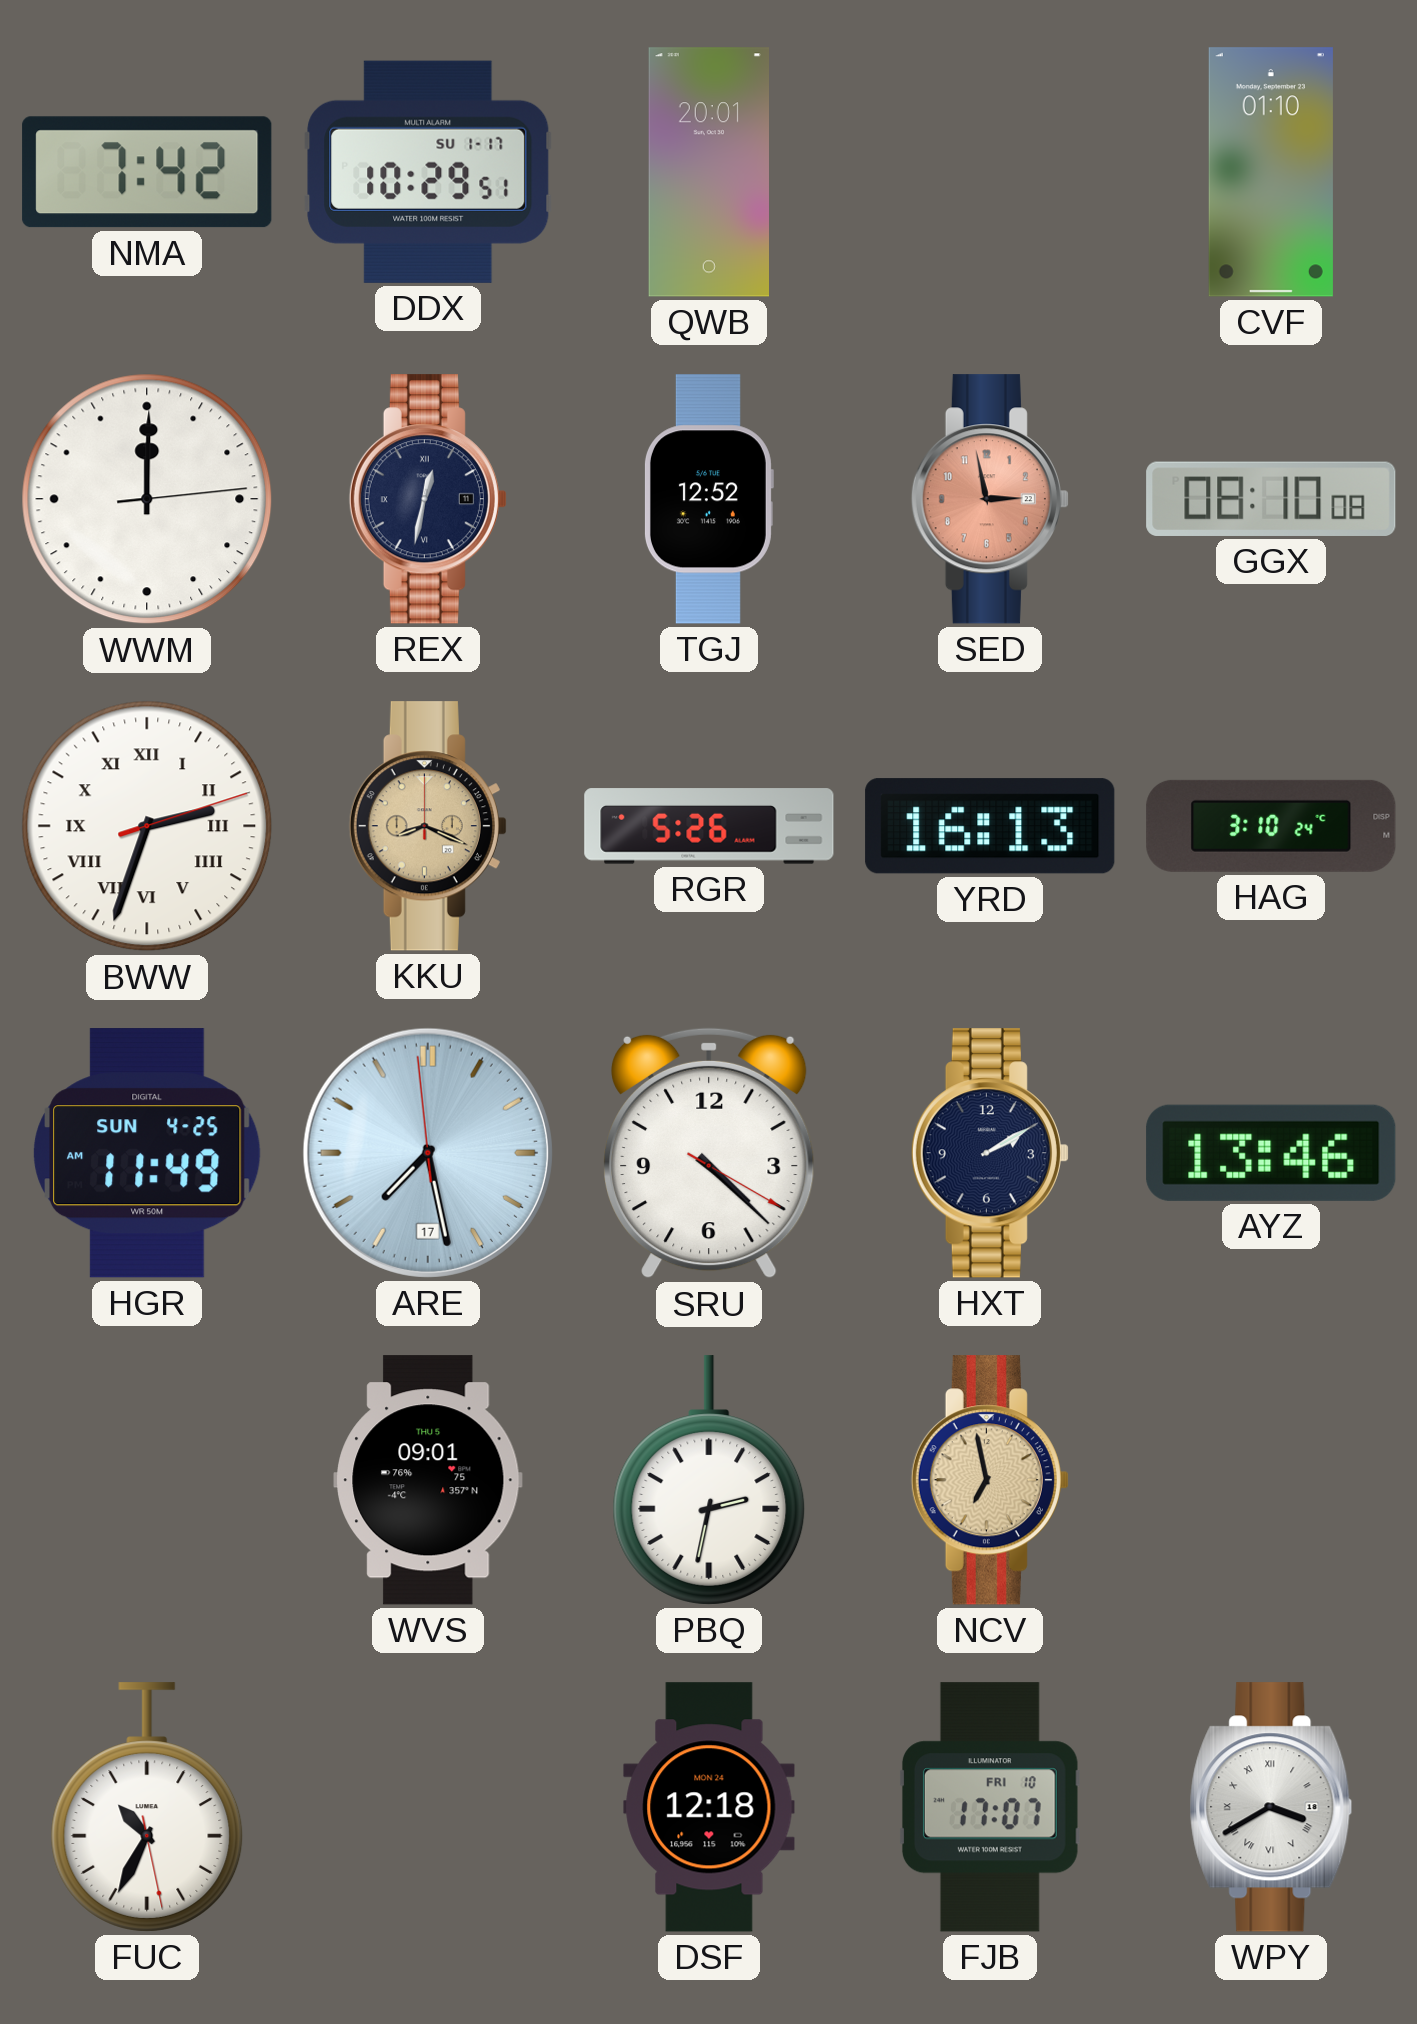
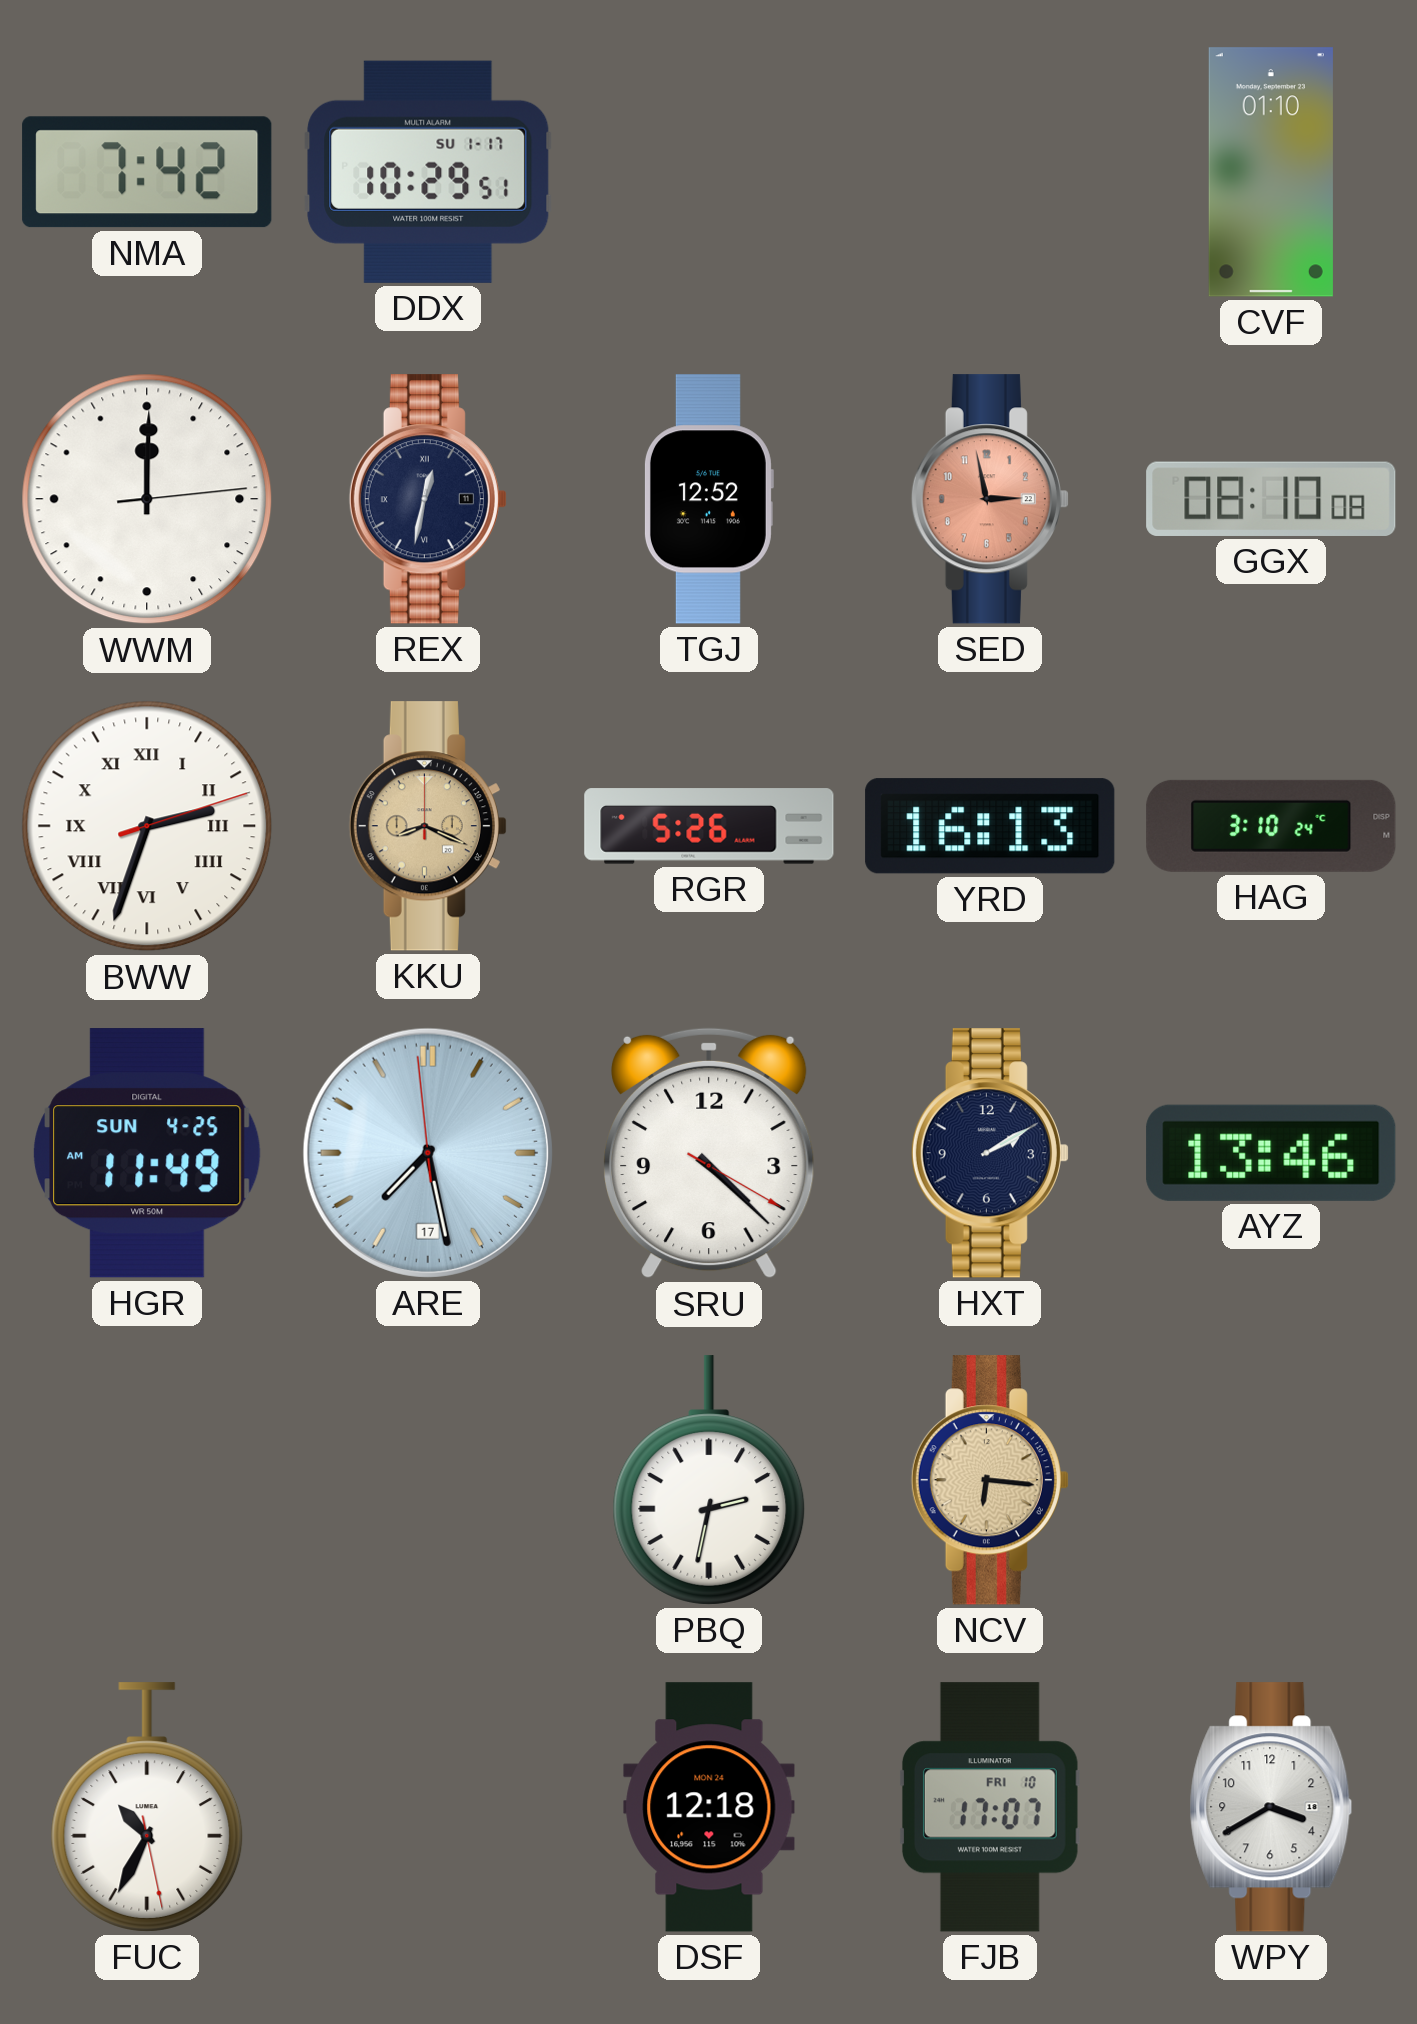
QWB: 20:01 -> none (708, 172)
WVS: 09:01 -> none (428, 1480)
NCV: 6:58 -> 6:16 (990, 1480)
WPY numerals: Roman -> Arabic (1271, 1807)
